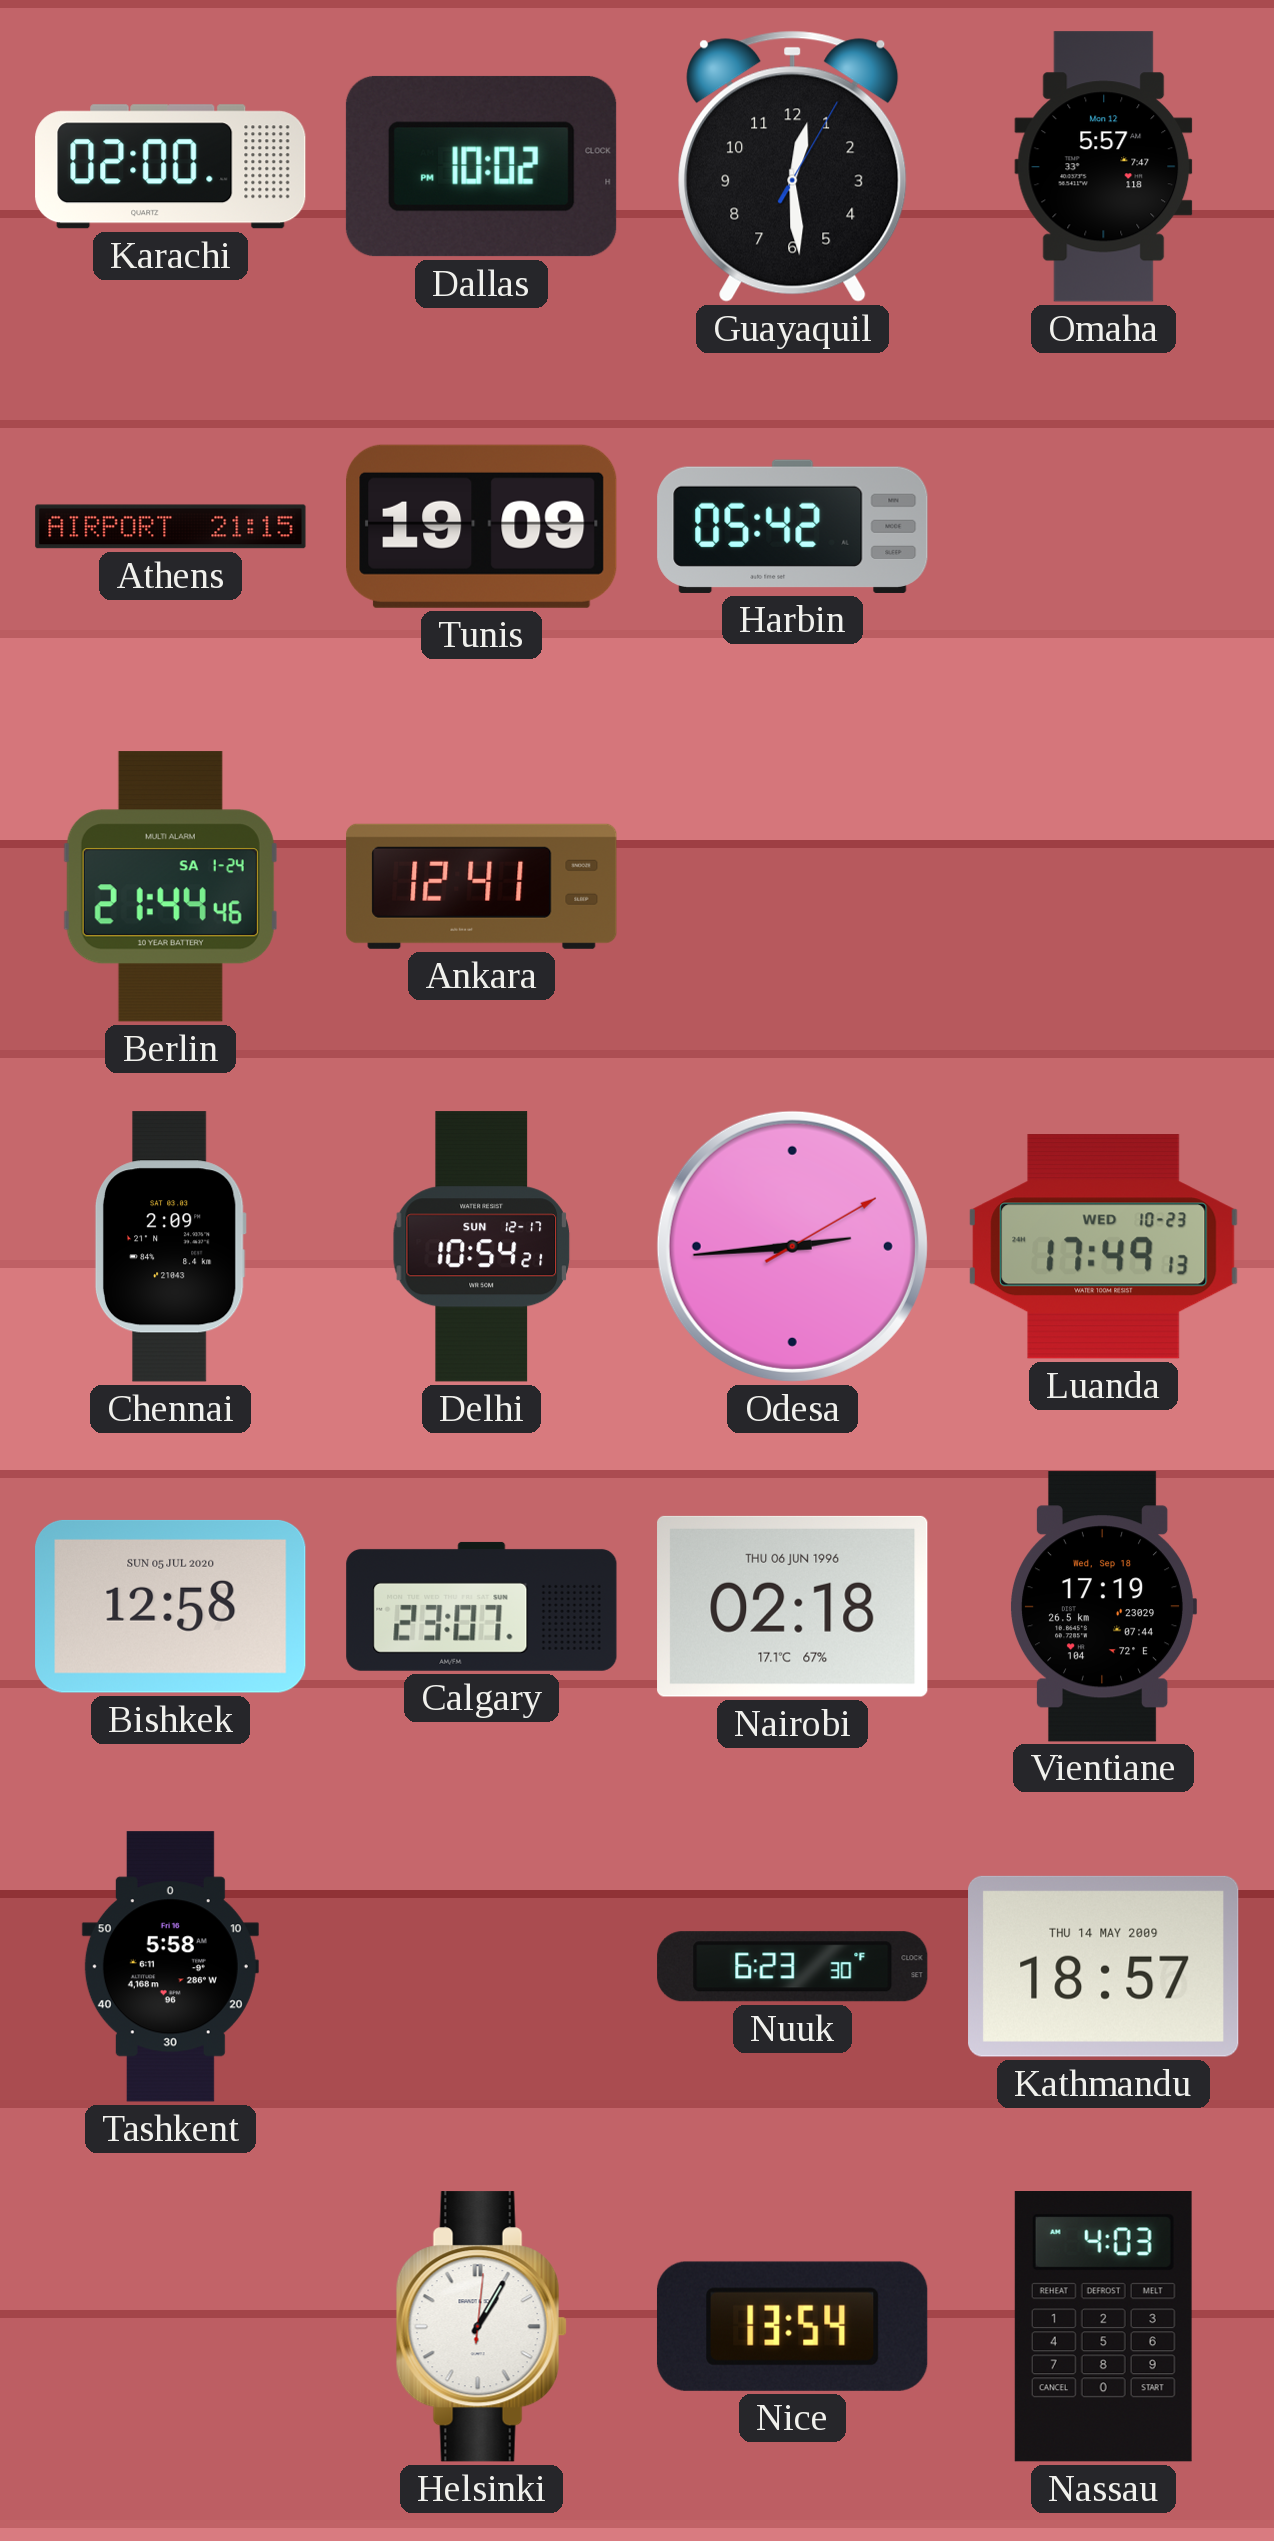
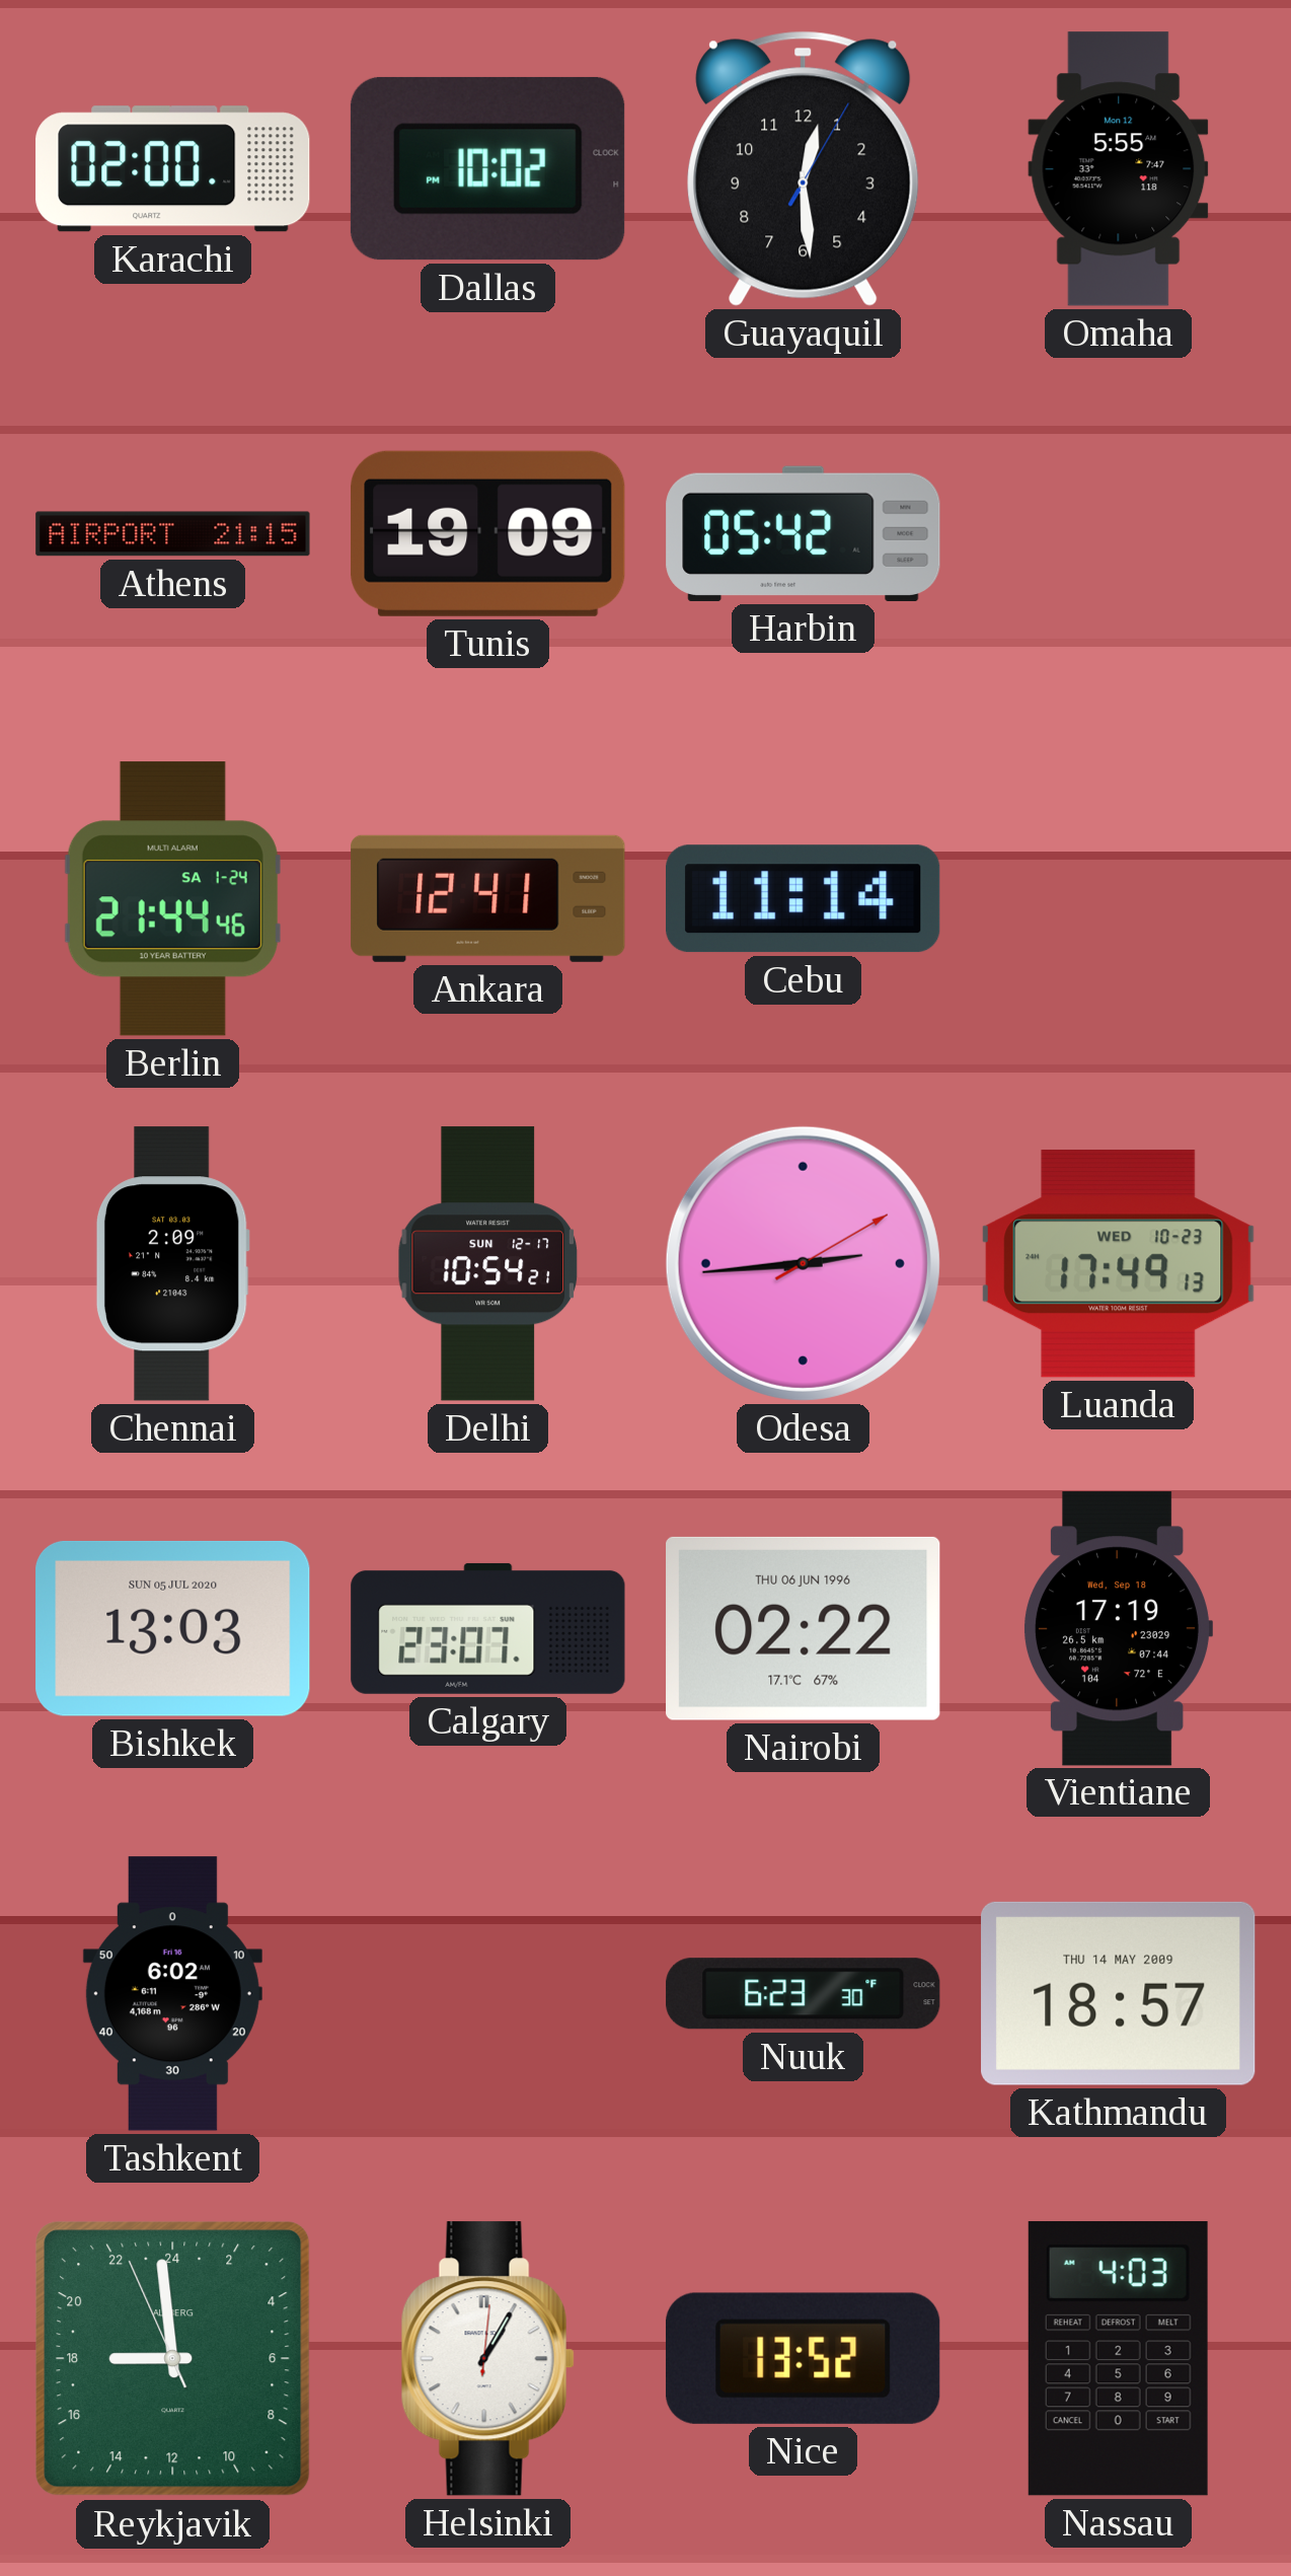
Omaha: 5:57 -> 5:55 (1119, 169)
Cebu: none -> 11:14 (804, 899)
Bishkek: 12:58 -> 13:03 (173, 1628)
Nairobi: 02:18 -> 02:22 (804, 1628)
Tashkent: 5:58 -> 6:02 (172, 1994)
Reykjavik: none -> 17:58 (173, 2359)
Nice: 13:54 -> 13:52 (803, 2358)
